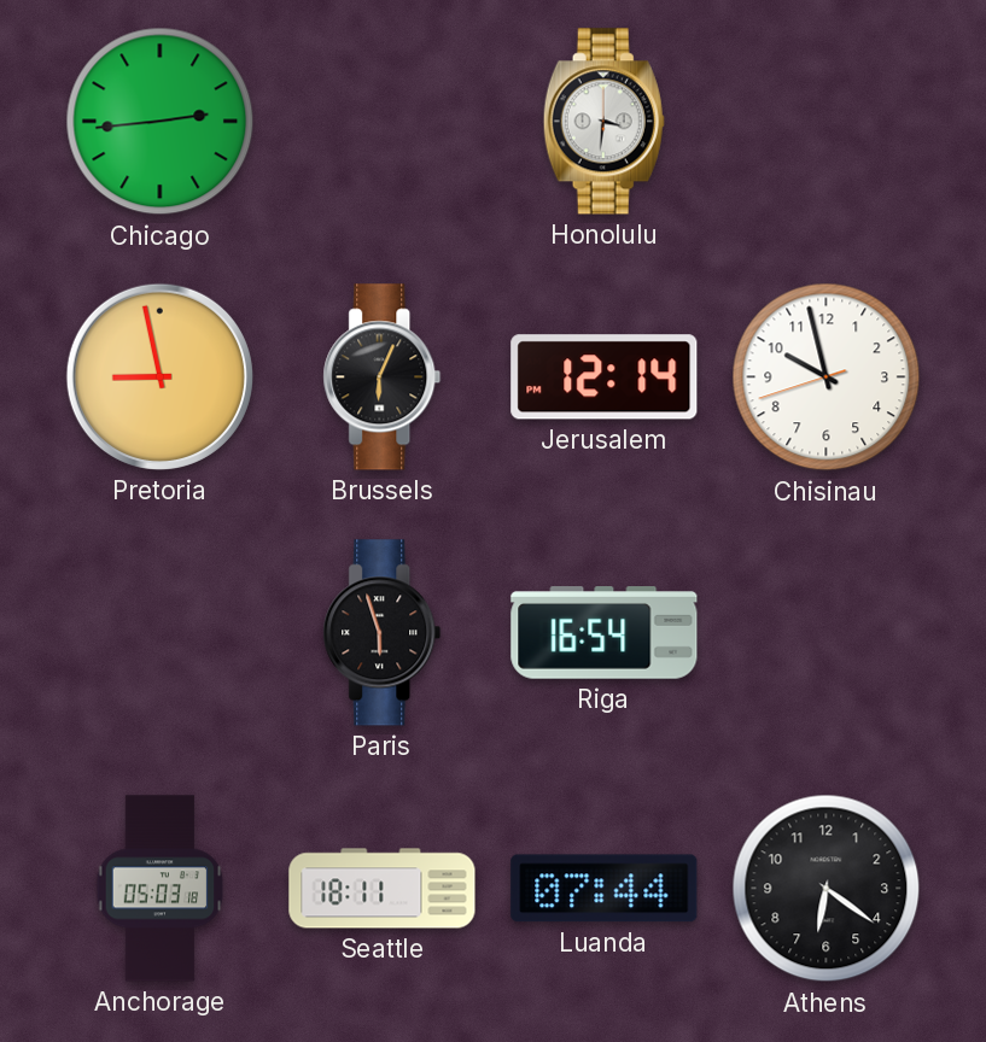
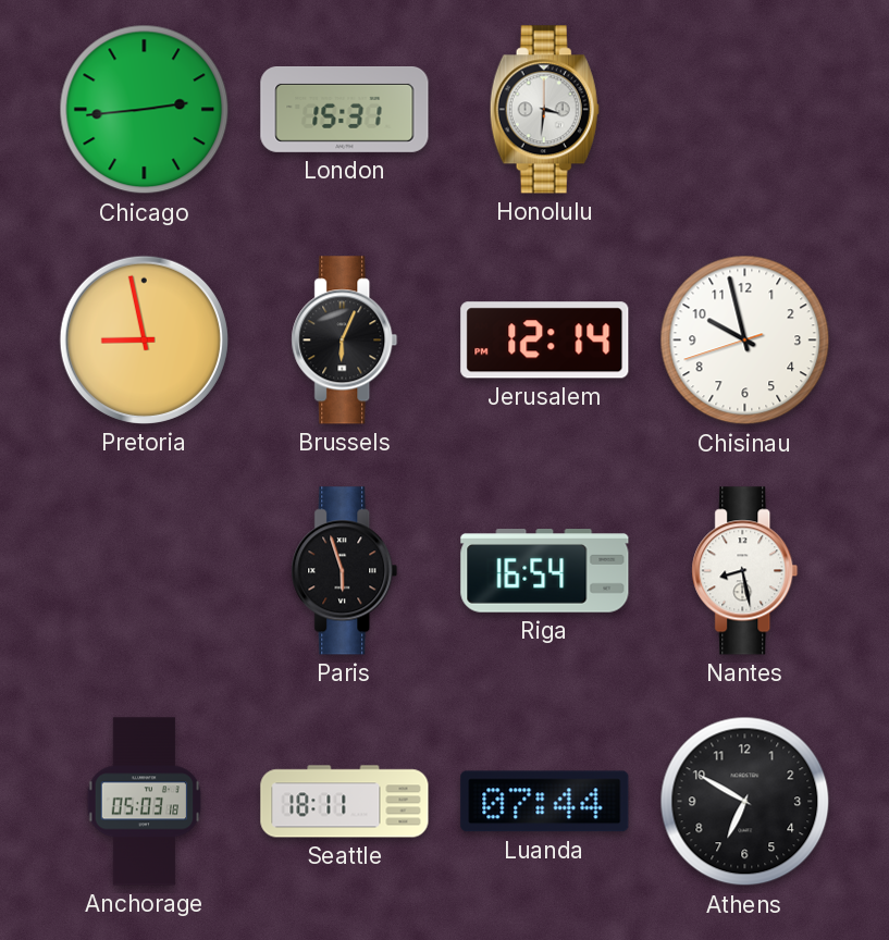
London: none -> 15:31 (345, 110)
Nantes: none -> 8:28 (745, 571)
Athens: 6:21 -> 6:50 (745, 802)
